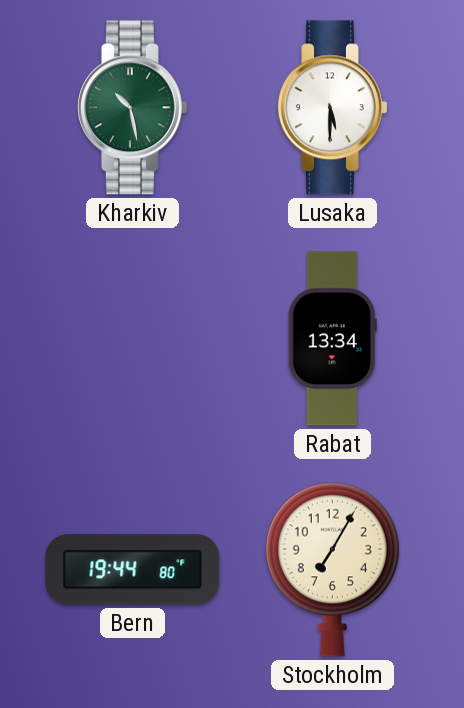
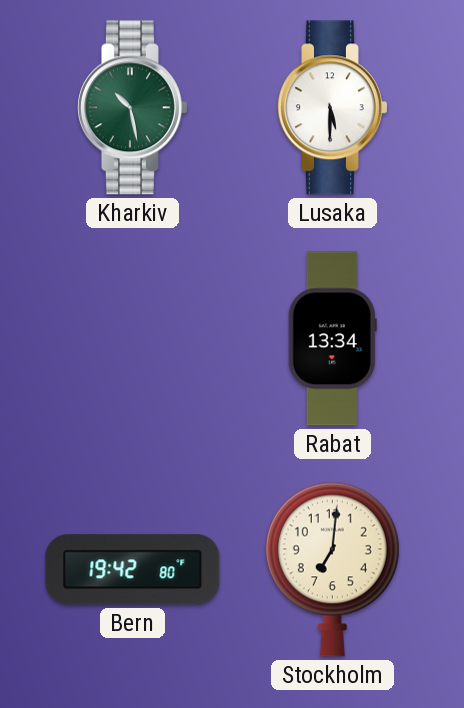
Bern: 19:44 -> 19:42 (133, 570)
Stockholm: 7:05 -> 7:01 (332, 569)
